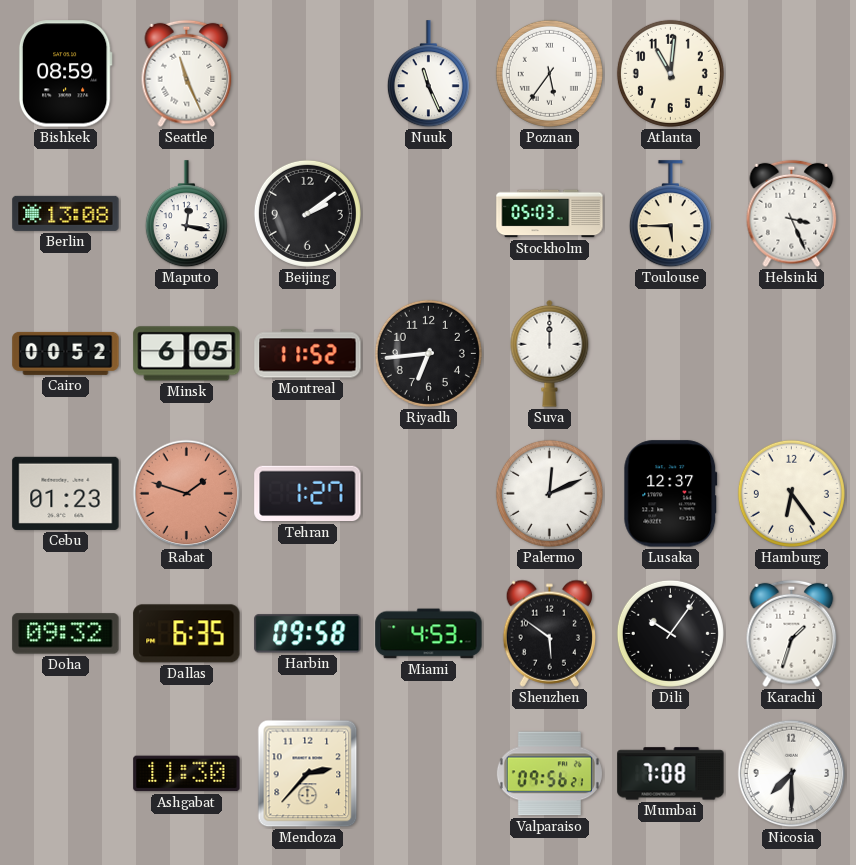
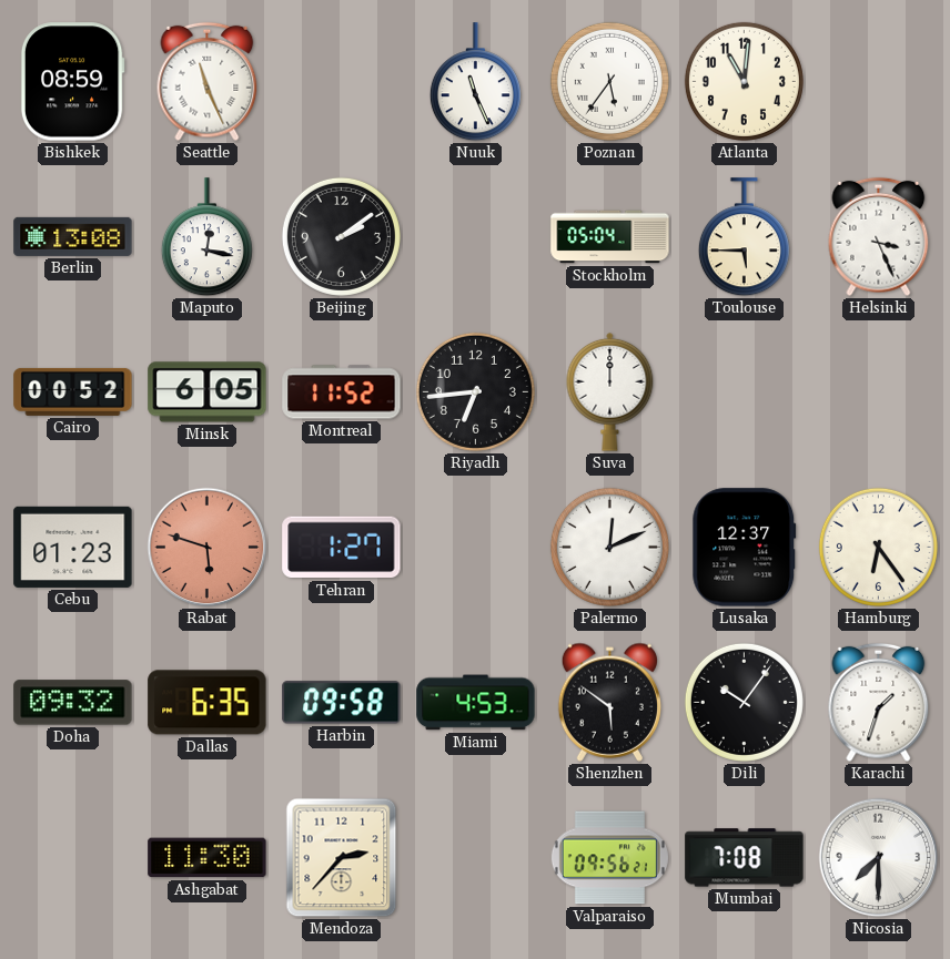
Stockholm: 05:03 -> 05:04 (610, 237)
Rabat: 1:48 -> 5:48 (208, 548)
